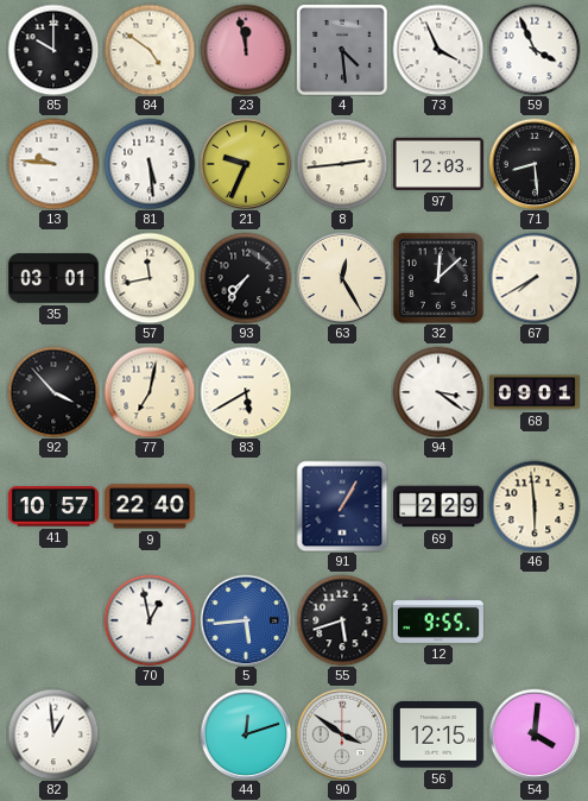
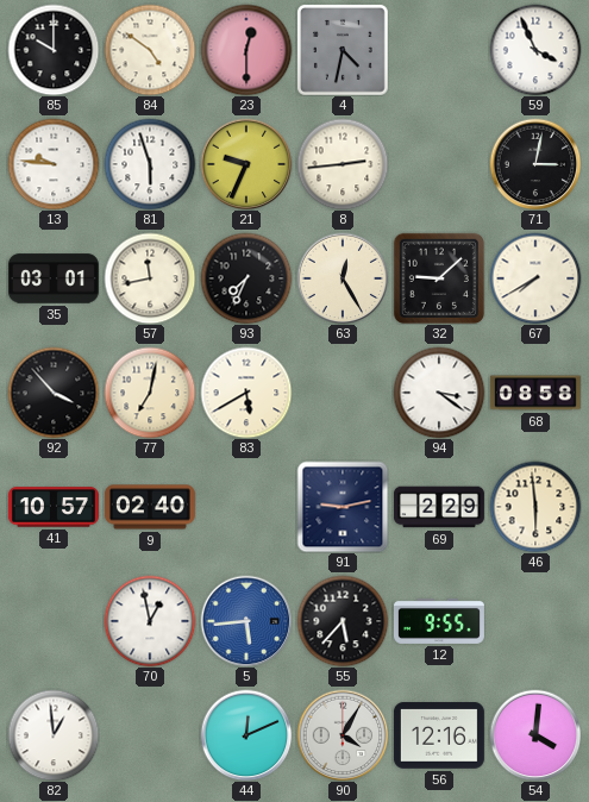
23: 11:58 -> 12:30 (246, 50)
4: 4:29 -> 4:32 (343, 50)
73: 3:56 -> none (438, 50)
81: 5:29 -> 5:57 (150, 164)
97: 12:03 -> none (438, 164)
71: 8:29 -> 3:02 (535, 164)
93: 7:36 -> 7:34 (246, 278)
32: 12:08 -> 9:08 (439, 278)
68: 09:01 -> 08:58 (535, 393)
9: 22:40 -> 02:40 (150, 507)
91: 1:05 -> 9:13 (343, 507)
55: 5:42 -> 5:37 (343, 621)
44: 12:12 -> 12:11 (246, 735)
90: 3:51 -> 4:05 (343, 735)
56: 12:15 -> 12:16 (439, 735)
